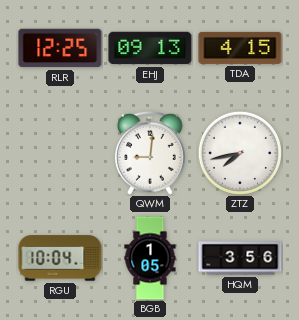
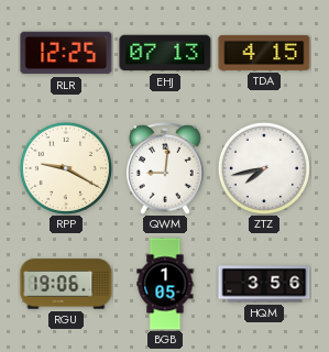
EHJ: 09:13 -> 07:13 (165, 53)
RPP: none -> 9:20 (66, 168)
RGU: 10:04 -> 19:06 (66, 284)
